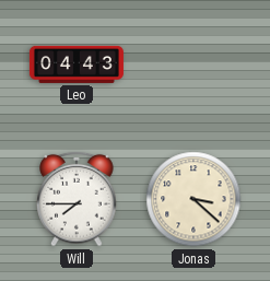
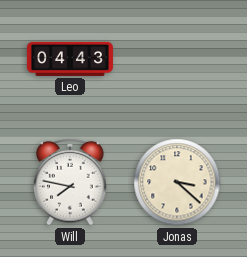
Will: 7:45 -> 7:47 (70, 182)
